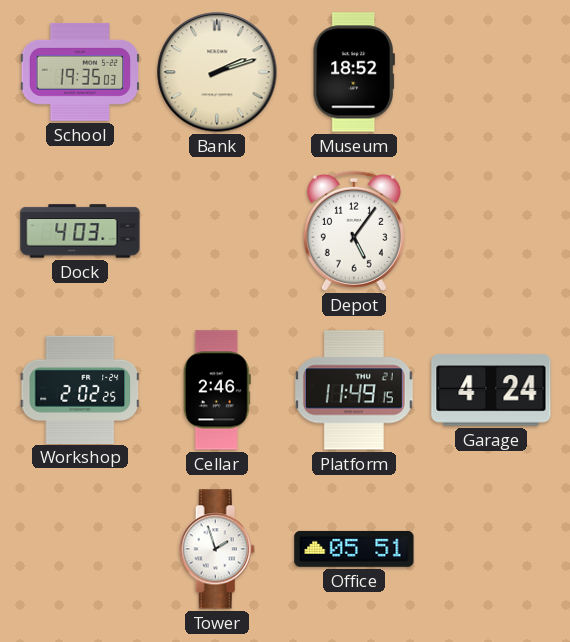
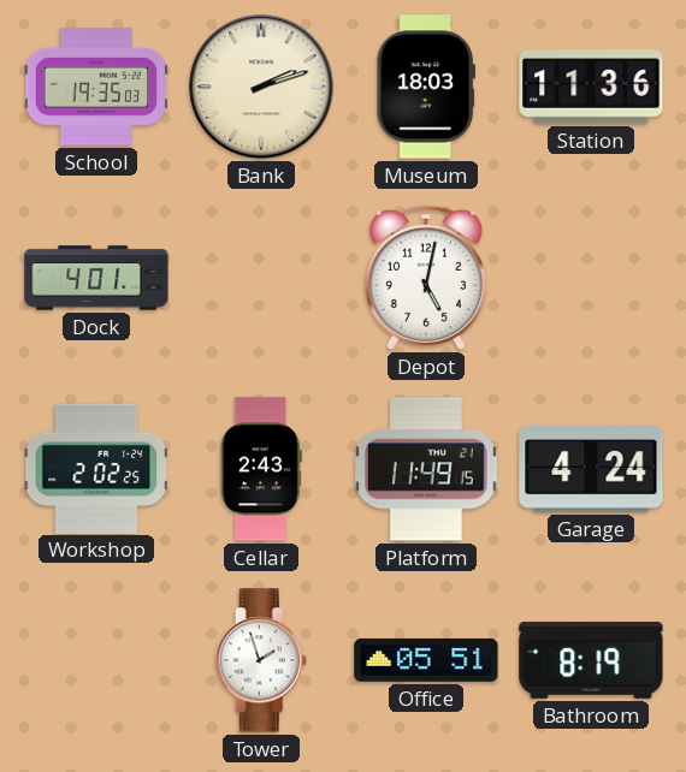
Museum: 18:52 -> 18:03 (426, 87)
Station: none -> 11:36 (591, 87)
Dock: 4:03 -> 4:01 (96, 278)
Depot: 5:06 -> 5:02 (426, 278)
Cellar: 2:46 -> 2:43 (261, 469)
Bathroom: none -> 8:19 (591, 661)
